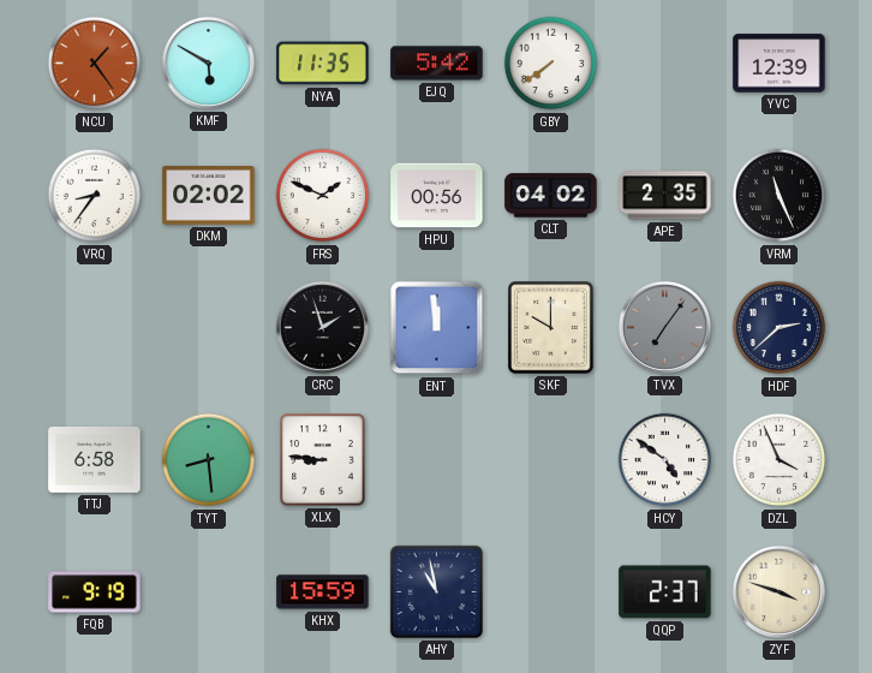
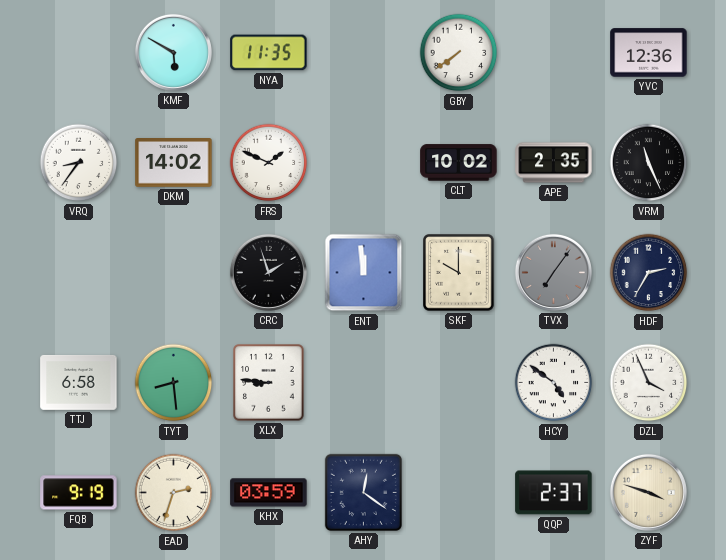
NCU: 1:24 -> none (95, 64)
EJQ: 5:42 -> none (437, 64)
YVC: 12:39 -> 12:36 (649, 53)
DKM: 02:02 -> 14:02 (174, 163)
HPU: 00:56 -> none (437, 196)
CLT: 04:02 -> 10:02 (459, 163)
HDF: 2:38 -> 2:35 (649, 273)
EAD: none -> 2:33 (174, 493)
KHX: 15:59 -> 03:59 (269, 493)
AHY: 10:58 -> 12:21 (363, 492)
